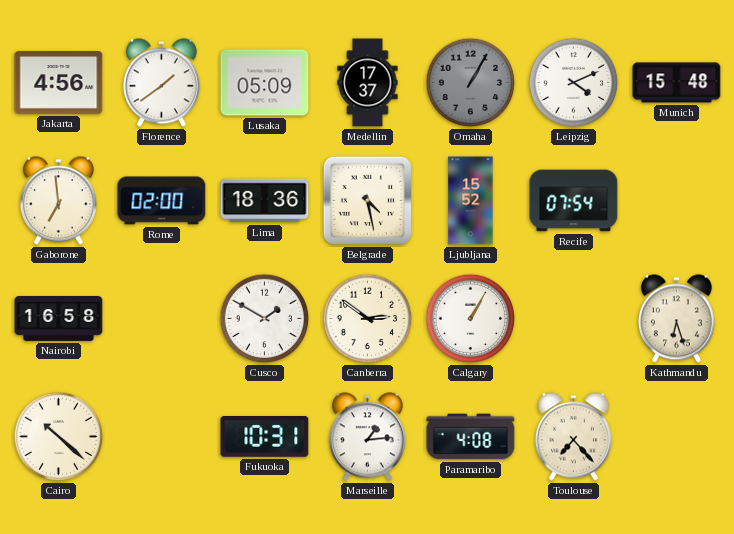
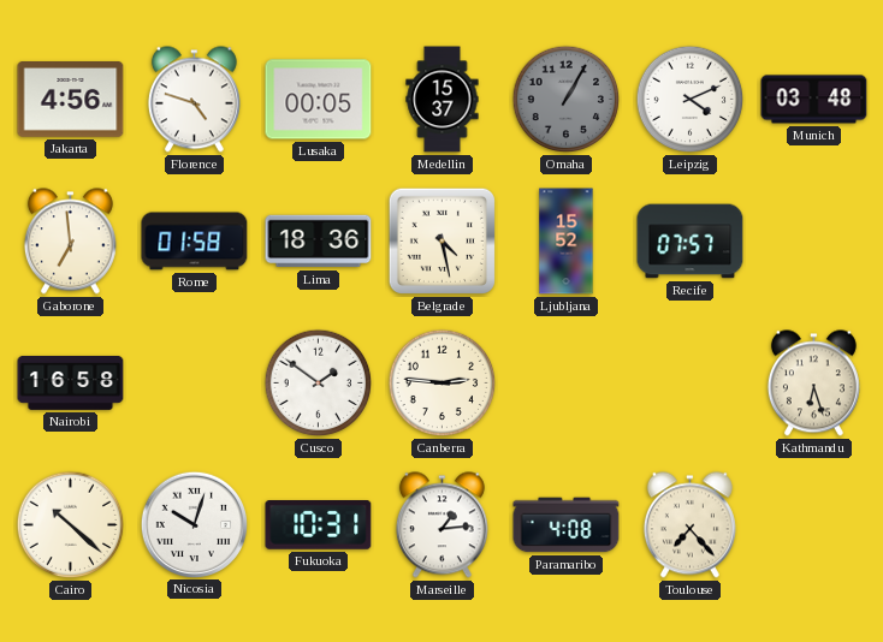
Florence: 1:39 -> 4:48 (194, 100)
Lusaka: 05:09 -> 00:05 (319, 100)
Medellin: 17:37 -> 15:37 (443, 100)
Munich: 15:48 -> 03:48 (814, 100)
Rome: 02:00 -> 01:58 (195, 242)
Recife: 07:54 -> 07:57 (691, 242)
Cusco: 1:50 -> 1:51 (319, 384)
Canberra: 2:51 -> 2:46 (443, 384)
Calgary: 1:05 -> none (471, 319)
Nicosia: none -> 10:03 (194, 524)
